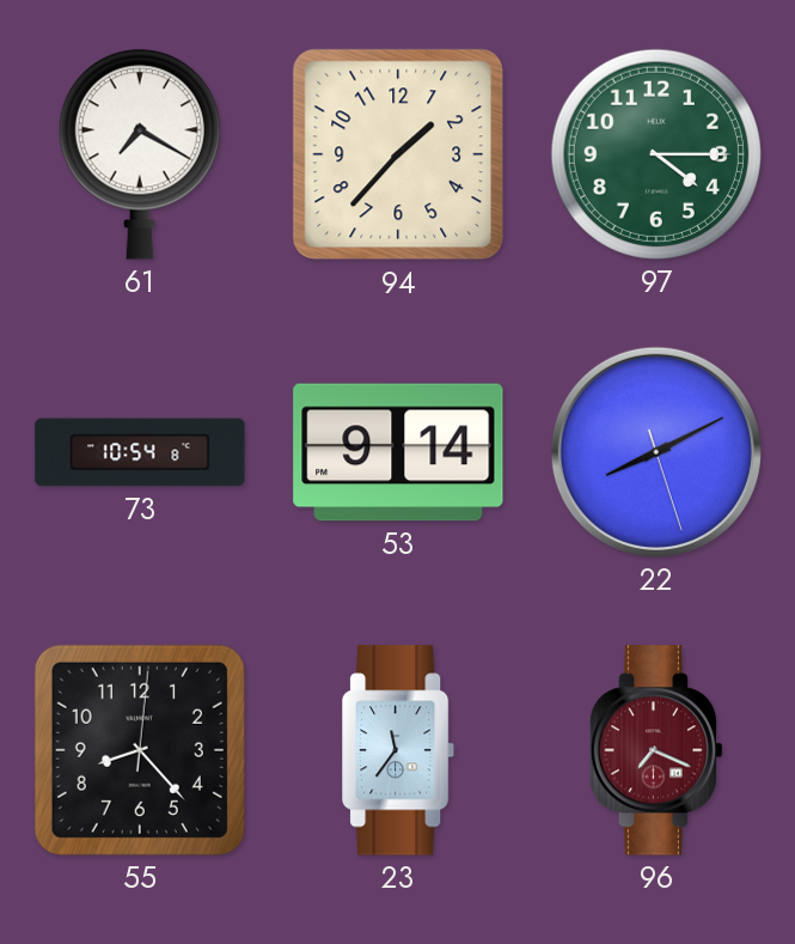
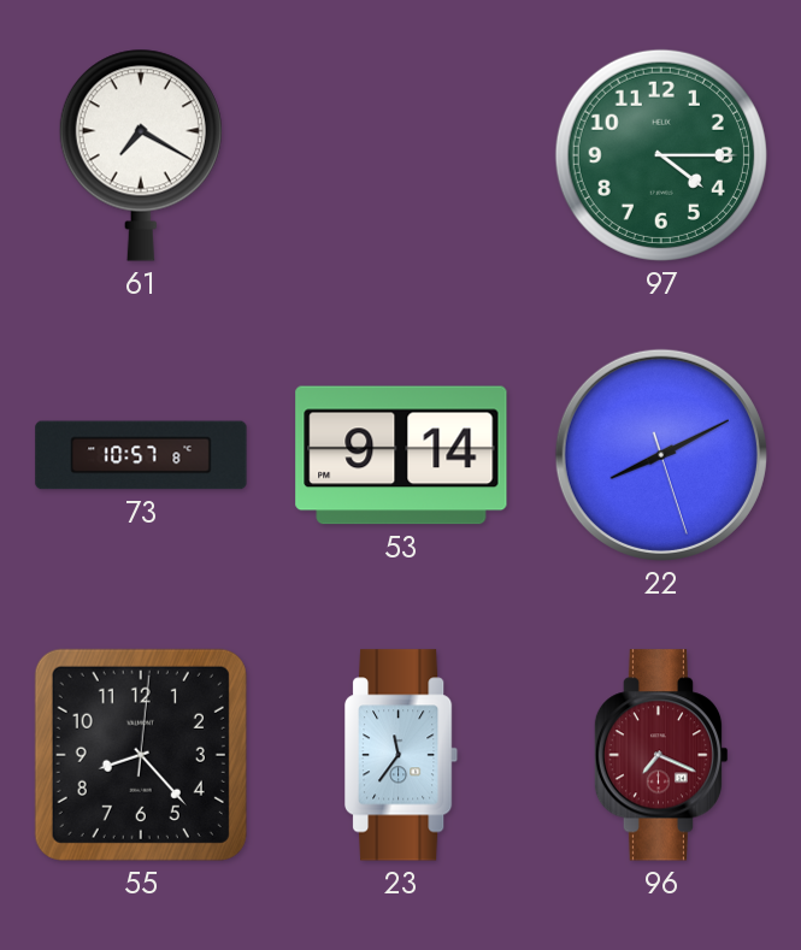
94: 1:37 -> none (398, 154)
73: 10:54 -> 10:57 (141, 455)
